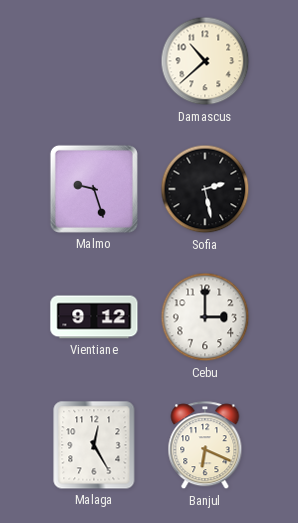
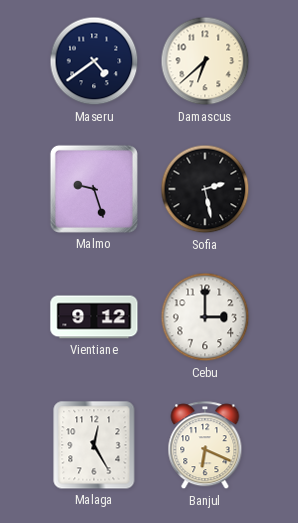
Maseru: none -> 4:39 (94, 61)
Damascus: 10:38 -> 6:38 (205, 61)
